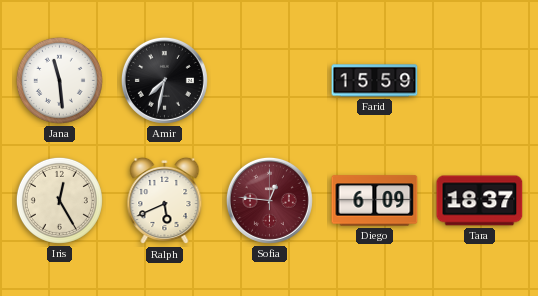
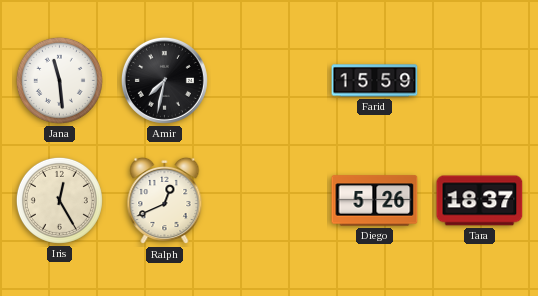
Ralph: 5:41 -> 12:41 (165, 201)
Sofia: 12:46 -> none (269, 200)
Diego: 6:09 -> 5:26 (375, 201)
